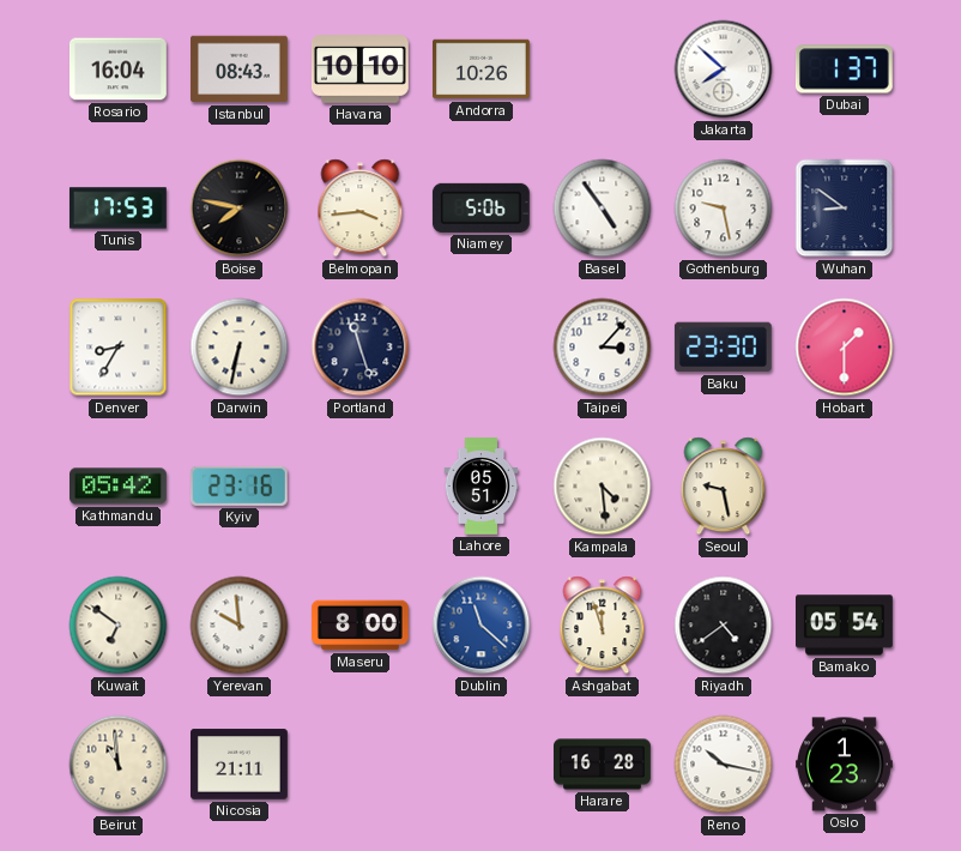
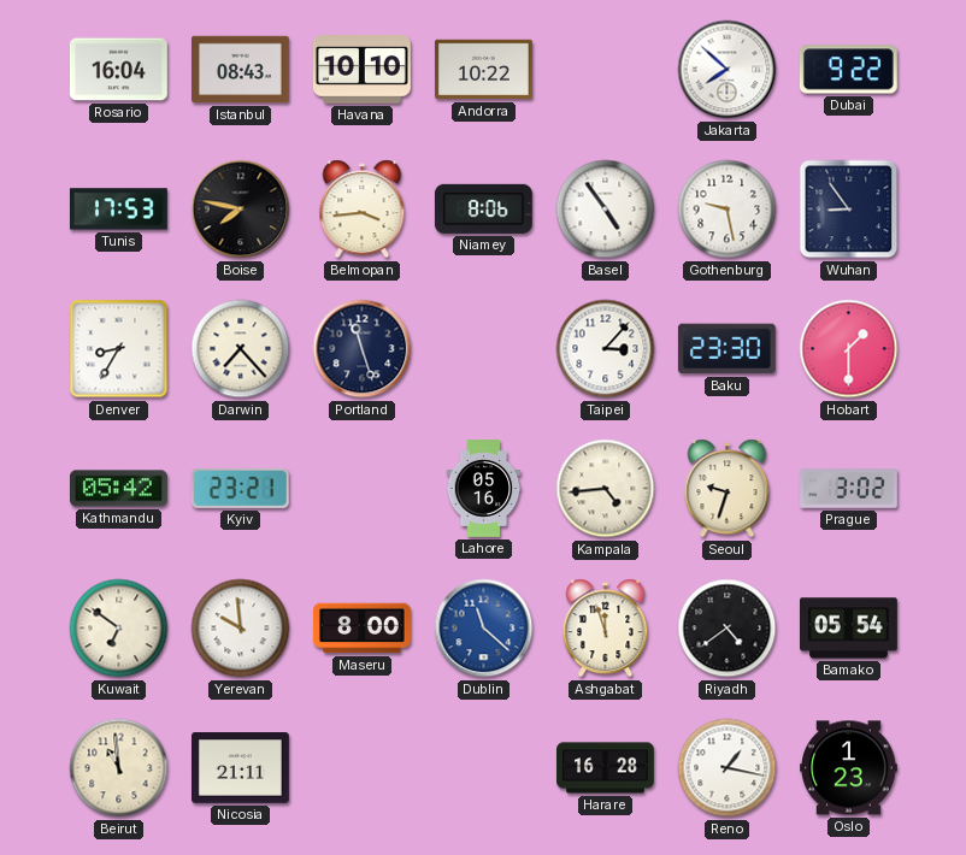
Andorra: 10:26 -> 10:22 (484, 70)
Dubai: 1:37 -> 9:22 (848, 70)
Niamey: 5:06 -> 8:06 (483, 208)
Wuhan: 8:51 -> 8:54 (849, 210)
Darwin: 6:32 -> 7:23 (241, 349)
Kyiv: 23:16 -> 23:21 (240, 488)
Lahore: 05:51 -> 05:16 (484, 489)
Kampala: 4:29 -> 4:44 (606, 489)
Seoul: 9:28 -> 9:33 (728, 489)
Prague: none -> 3:02 (849, 489)
Reno: 10:17 -> 1:17 (728, 768)
